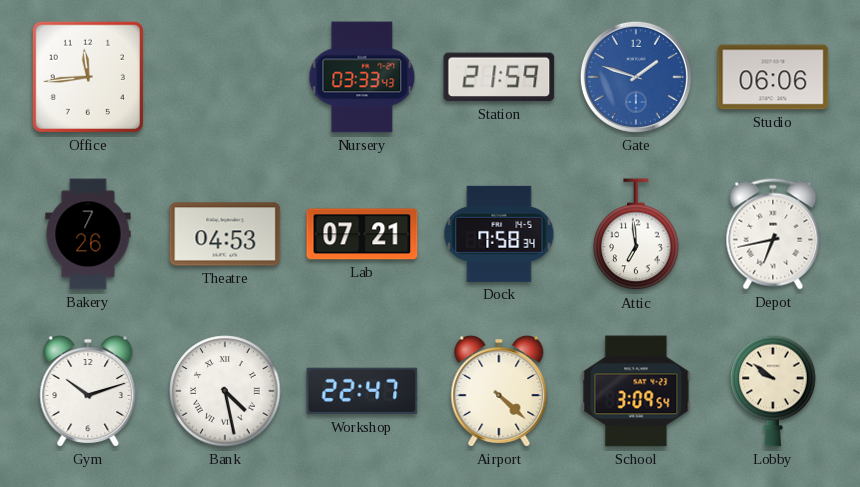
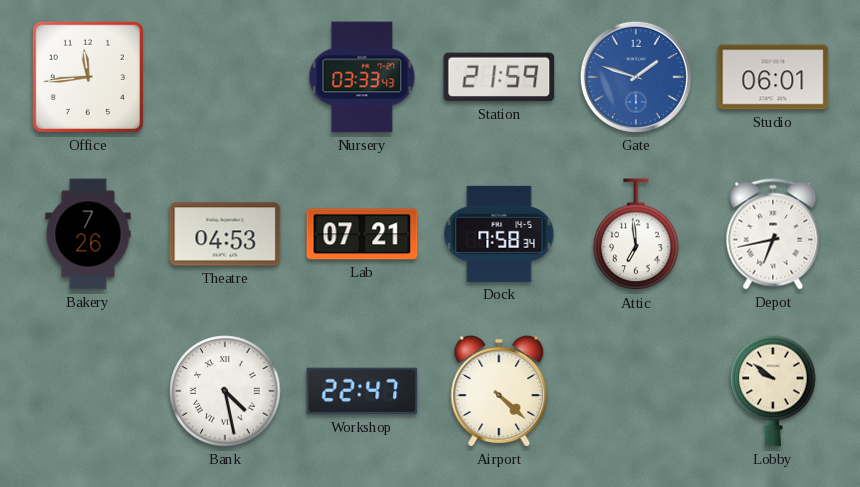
Studio: 06:06 -> 06:01 (773, 77)
Gym: 10:12 -> none (88, 391)
School: 3:09 -> none (636, 391)
